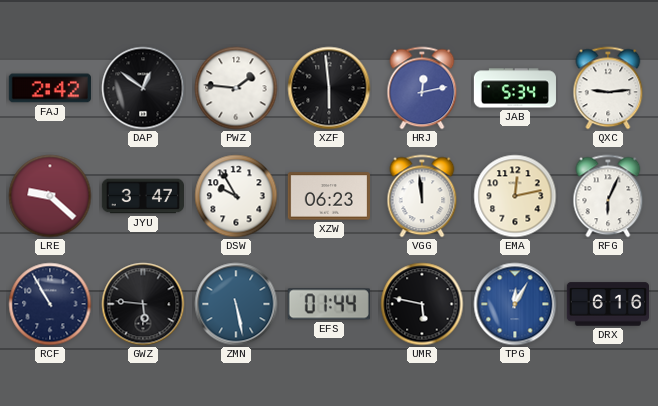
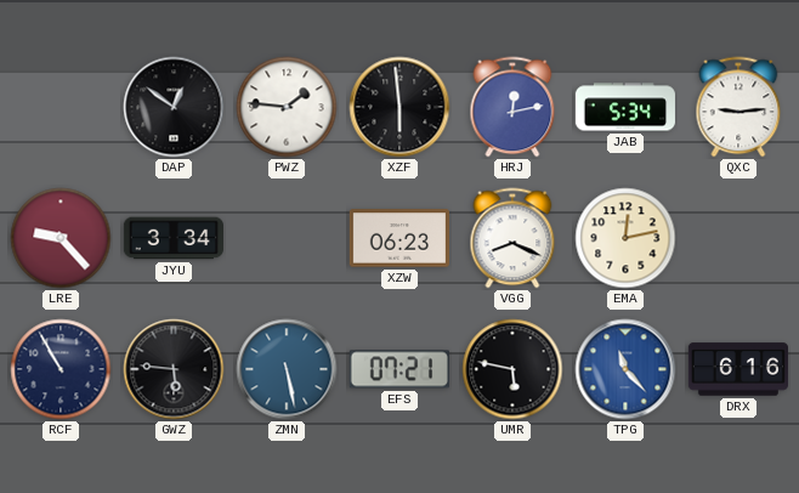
FAJ: 2:42 -> none (50, 88)
LRE: 9:22 -> 9:23 (61, 238)
JYU: 3:47 -> 3:34 (172, 238)
DSW: 9:55 -> none (236, 196)
VGG: 11:59 -> 8:19 (512, 238)
RFG: 6:04 -> none (608, 196)
EFS: 01:44 -> 07:21 (399, 369)
TPG: 12:05 -> 11:23 (625, 369)
